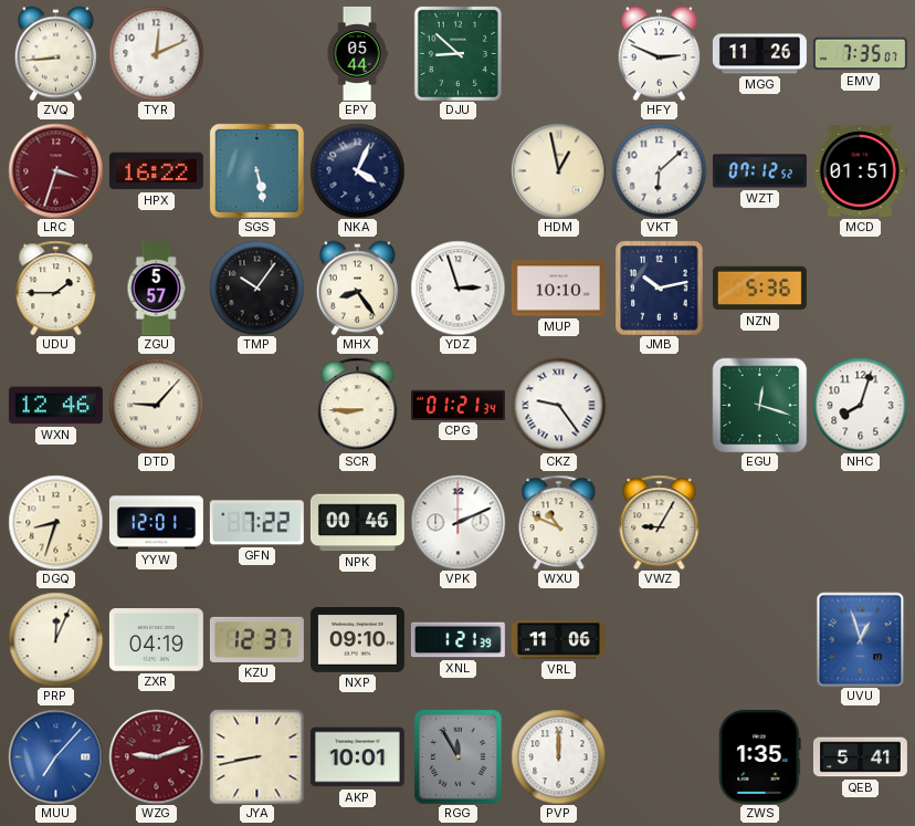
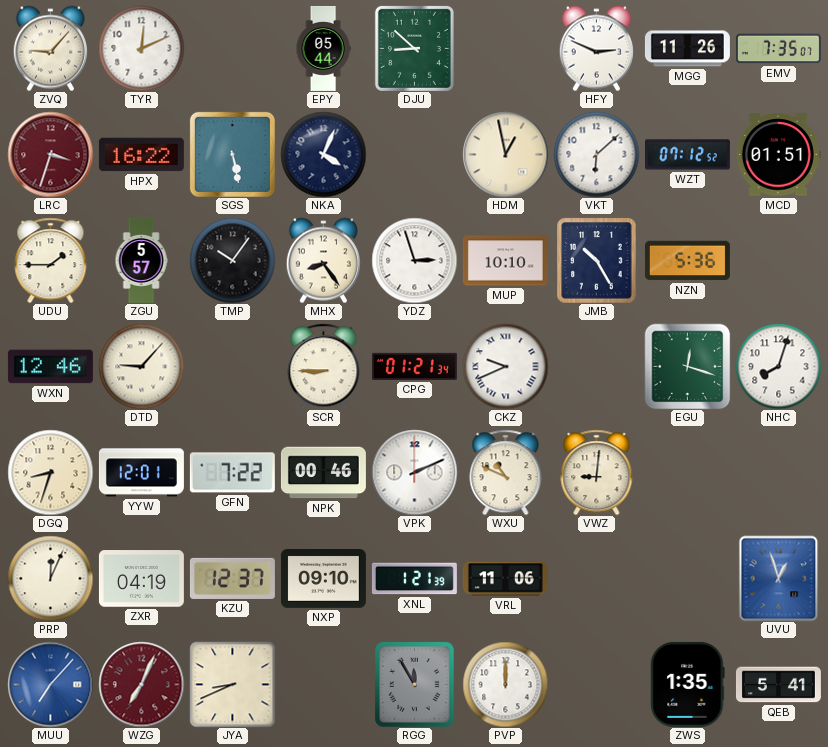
ZVQ: 8:44 -> 9:07 (50, 48)
JMB: 10:13 -> 10:25 (597, 260)
CKZ: 9:24 -> 9:41 (505, 366)
VWZ: 9:05 -> 9:01 (597, 472)
WZG: 9:12 -> 7:04 (141, 684)
JYA: 8:43 -> 8:41 (232, 684)
AKP: 10:01 -> none (357, 757)
